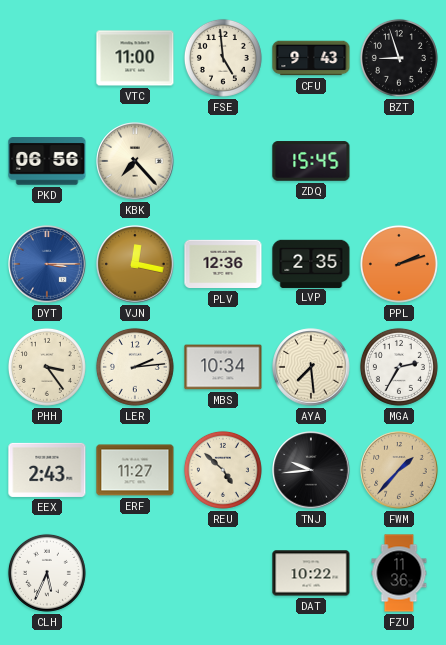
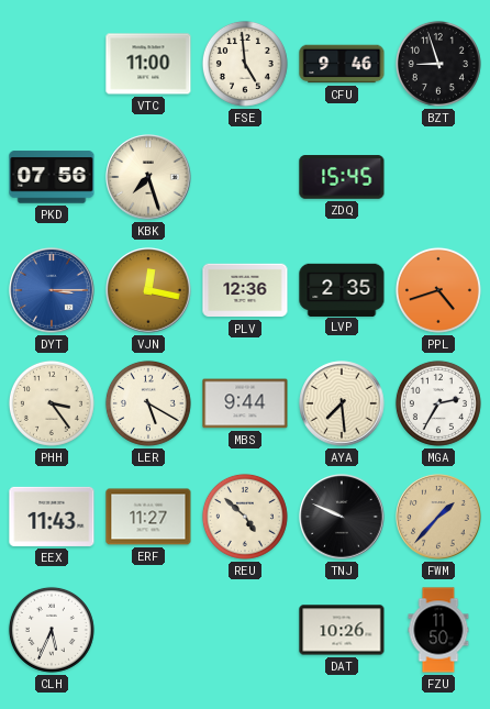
CFU: 9:43 -> 9:46 (342, 64)
PKD: 06:56 -> 07:56 (52, 177)
KBK: 7:23 -> 7:27 (148, 177)
PPL: 2:12 -> 4:42 (438, 290)
LER: 2:14 -> 5:20 (148, 403)
MBS: 10:34 -> 9:44 (245, 403)
EEX: 2:43 -> 11:43 (52, 517)
TNJ: 9:44 -> 9:49 (342, 517)
DAT: 10:22 -> 10:26 (342, 630)
FZU: 11:36 -> 11:50 (438, 630)
